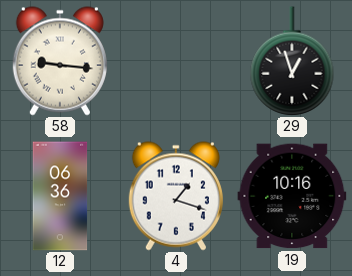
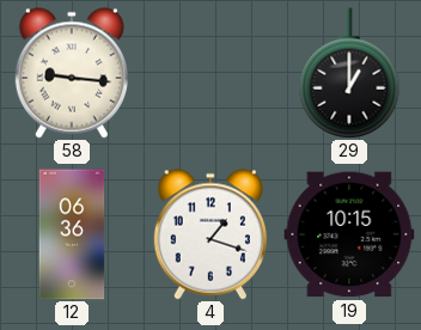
29: 12:57 -> 1:00 (349, 73)
19: 10:16 -> 10:15 (349, 234)
